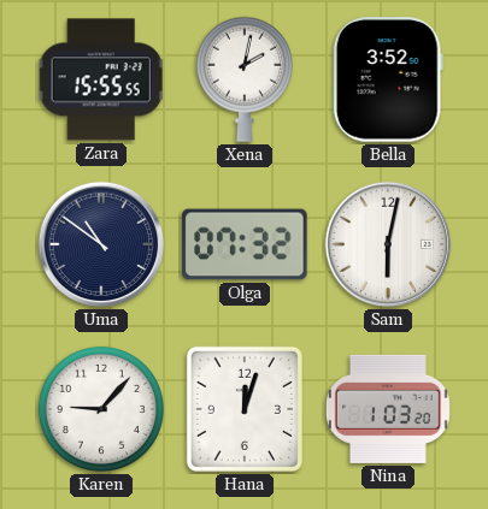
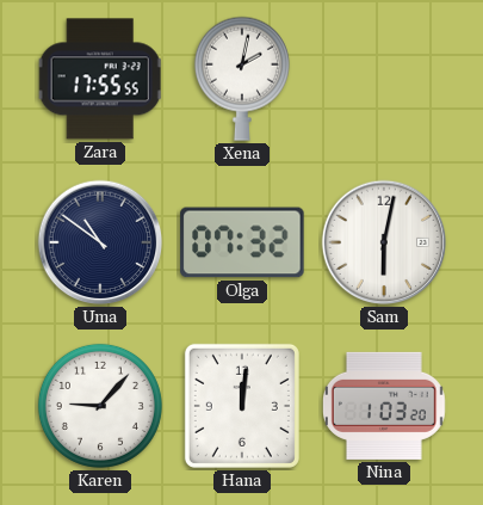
Zara: 15:55 -> 17:55 (100, 79)
Bella: 3:52 -> none (388, 79)
Hana: 12:03 -> 12:01 (242, 406)
